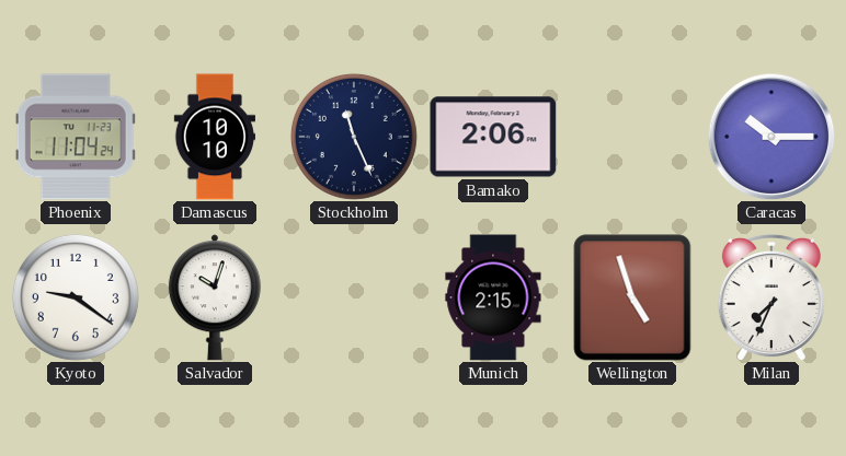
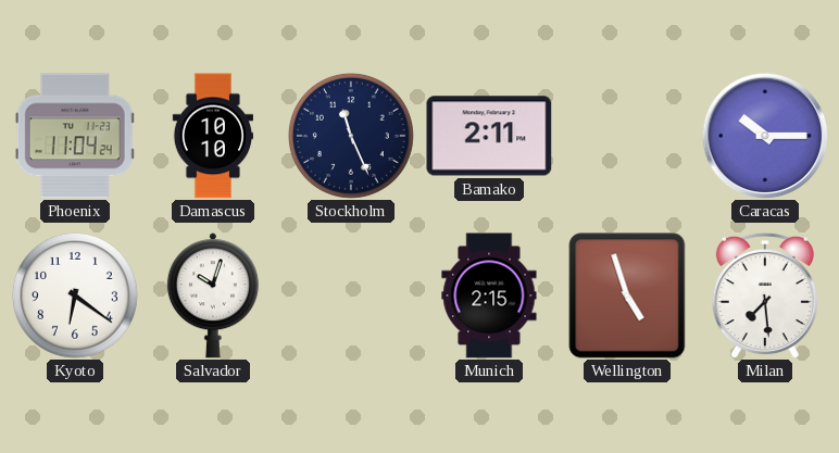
Bamako: 2:06 -> 2:11 (489, 136)
Kyoto: 9:21 -> 6:21 (75, 295)
Milan: 7:34 -> 7:29 (765, 295)
